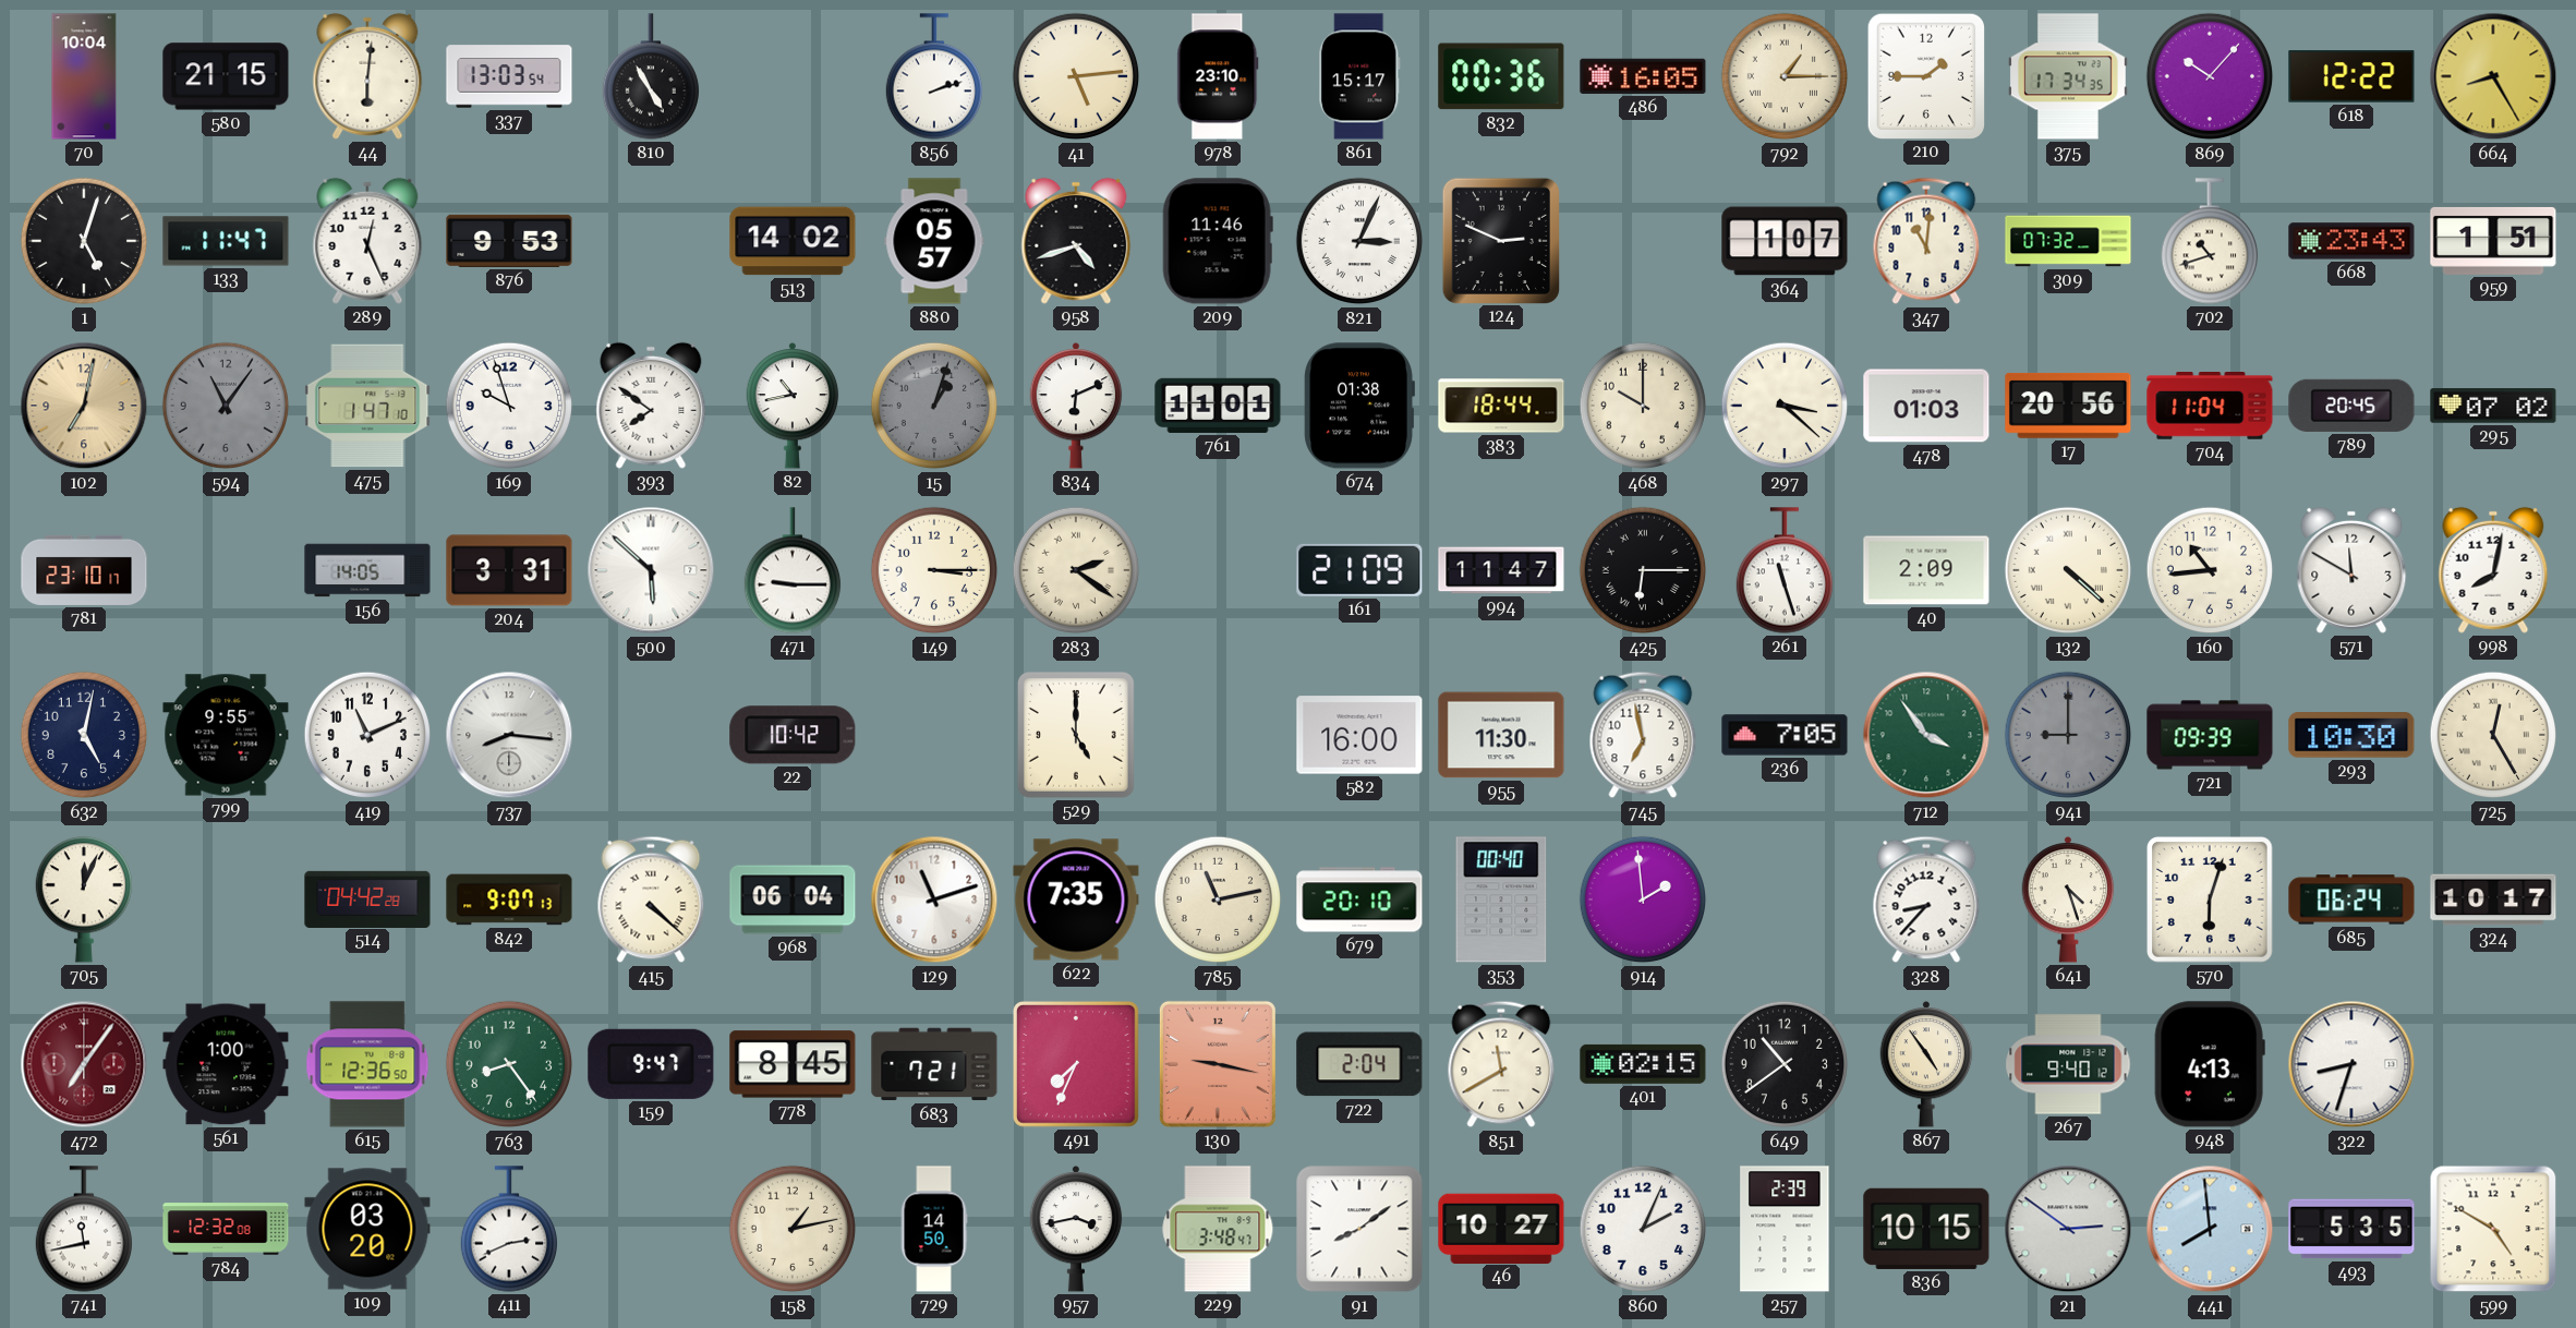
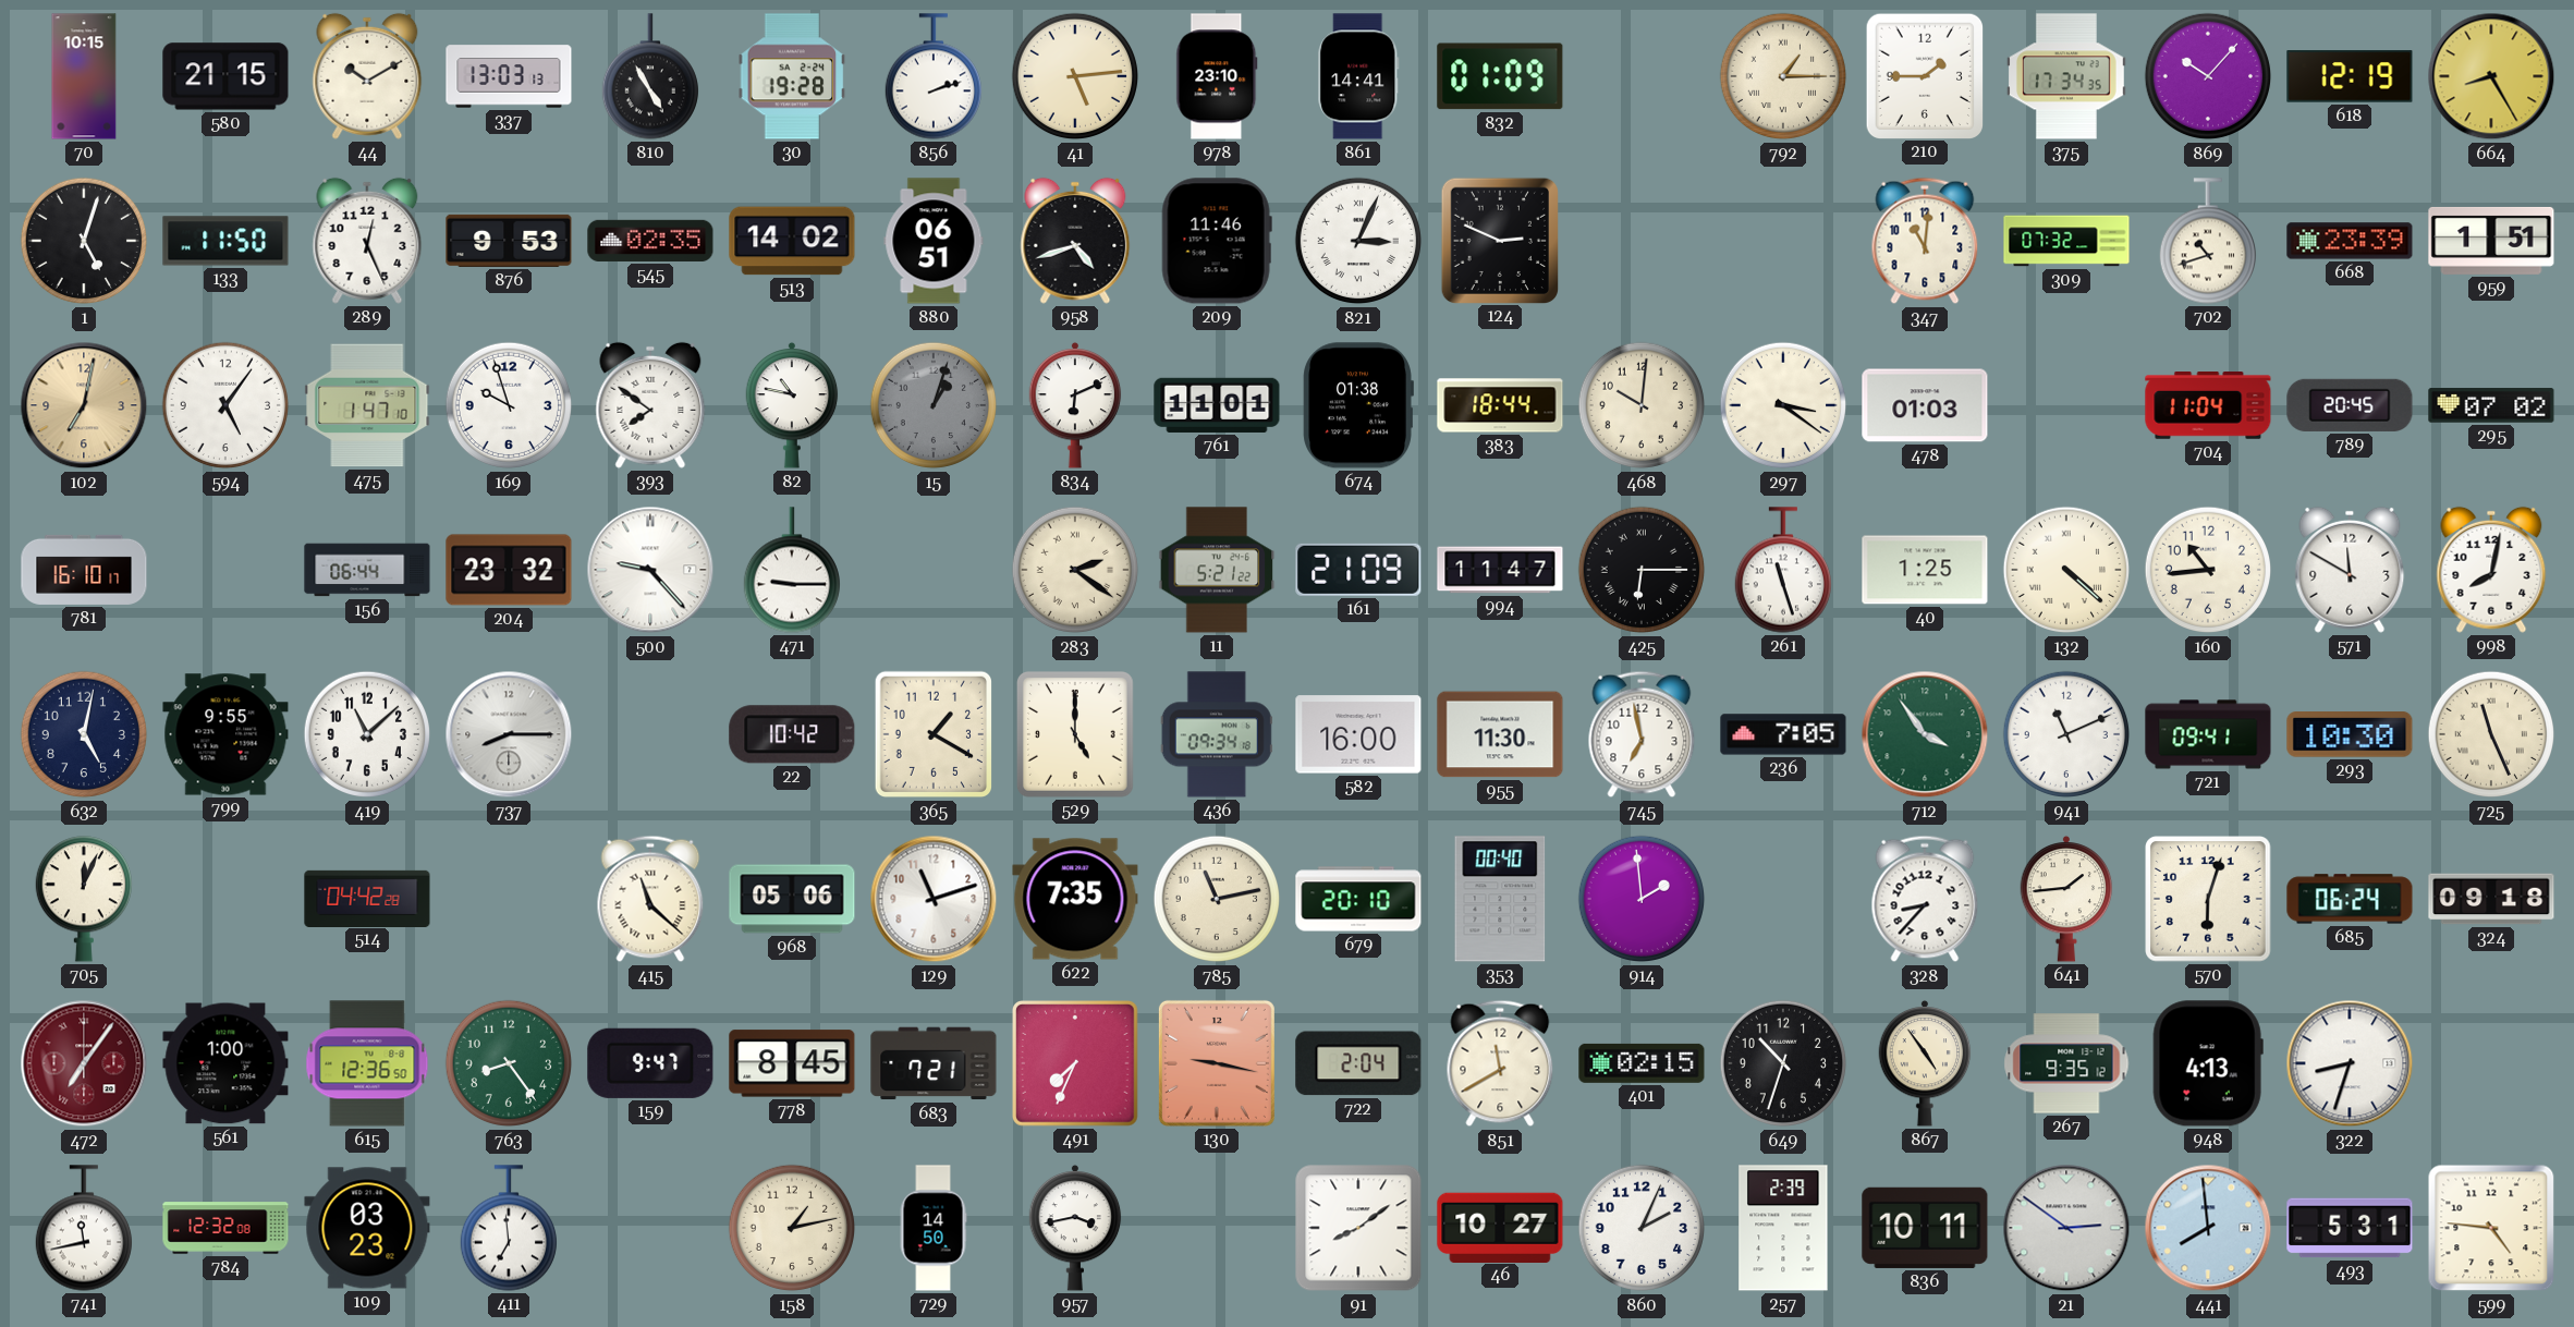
70: 10:04 -> 10:15 (84, 76)
44: 6:01 -> 10:10 (367, 76)
337: 13:03:54 -> 13:03:13 (509, 76)
30: none -> 19:28 (792, 76)
861: 15:17 -> 14:41 (1358, 76)
832: 00:36 -> 01:09 (1500, 76)
486: 16:05 -> none (1643, 76)
618: 12:22 -> 12:19 (2350, 76)
133: 11:47 -> 11:50 (225, 241)
545: none -> 02:35 (650, 241)
880: 05:57 -> 06:51 (934, 241)
364: 1:07 -> none (1785, 241)
668: 23:43 -> 23:39 (2350, 241)
594: 11:06 -> 5:06 (225, 405)
594 dial: grey -> white (225, 405)
82: 10:43 -> 10:47 (792, 405)
468: 10:00 -> 10:01 (1642, 405)
297: 3:22 -> 3:21 (1783, 405)
17: 20:56 -> none (2068, 406)
781: 23:10 -> 16:10 (84, 570)
156: 14:05 -> 06:44 (367, 570)
204: 3:31 -> 23:32 (509, 570)
500: 5:52 -> 9:23 (650, 570)
149: 3:15 -> none (934, 570)
11: none -> 5:21 (1217, 570)
40: 2:09 -> 1:25 (1925, 570)
419: 11:11 -> 11:08 (367, 734)
737: 8:16 -> 8:15 (509, 734)
365: none -> 1:20 (932, 734)
436: none -> 09:34 (1217, 734)
941: 9:00 -> 11:11 (2066, 734)
941 dial: grey -> white (2066, 734)
721: 09:39 -> 09:41 (2208, 734)
725: 12:25 -> 11:26 (2491, 734)
842: 9:07 -> none (509, 900)
415: 4:22 -> 11:22 (650, 899)
968: 06:04 -> 05:06 (792, 899)
641: 4:27 -> 1:44 (2066, 899)
324: 10:17 -> 09:18 (2491, 899)
649: 10:39 -> 10:33 (1783, 1063)
267: 9:40 -> 9:35 (2066, 1063)
109: 03:20 -> 03:23 (367, 1228)
411: 2:41 -> 6:59 (508, 1228)
229: 3:48 -> none (1218, 1229)
836: 10:15 -> 10:11 (1925, 1228)
493: 5:35 -> 5:31 (2350, 1228)
599: 4:50 -> 4:46 (2491, 1228)
